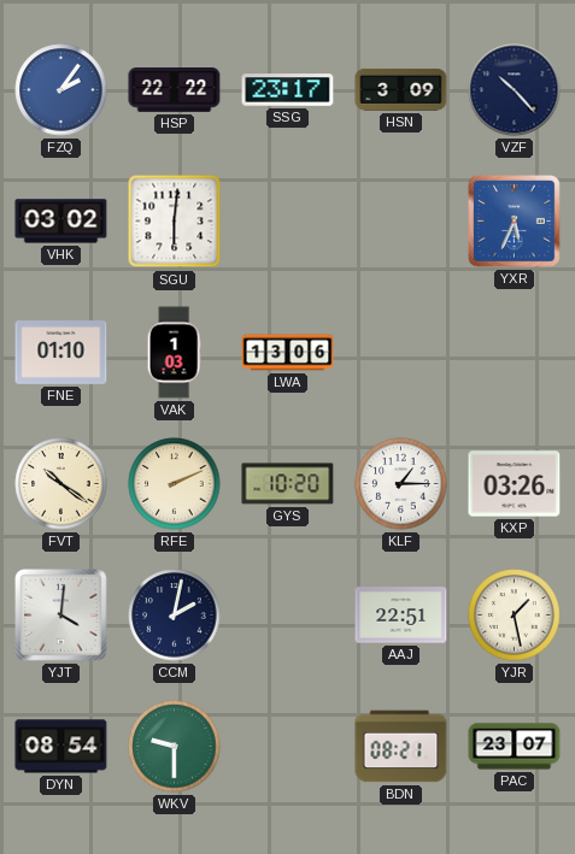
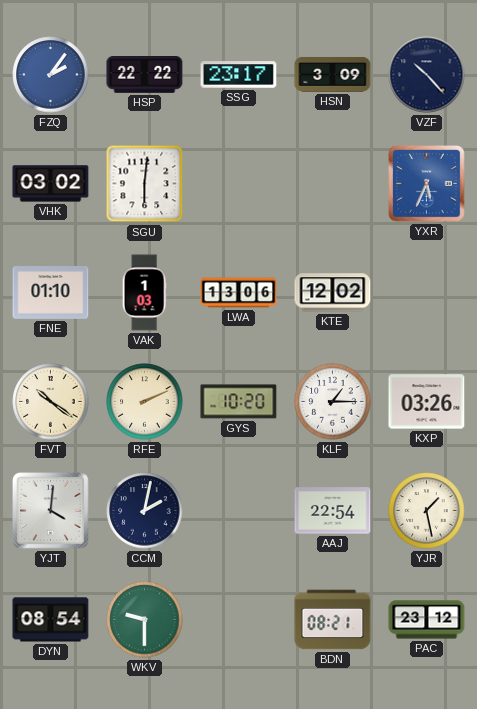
KTE: none -> 12:02 (333, 293)
AAJ: 22:51 -> 22:54 (333, 511)
PAC: 23:07 -> 23:12 (427, 620)
